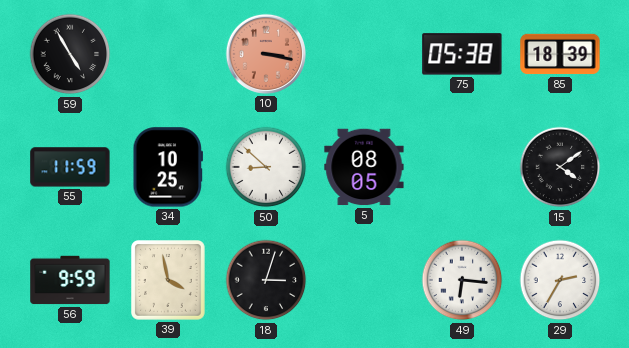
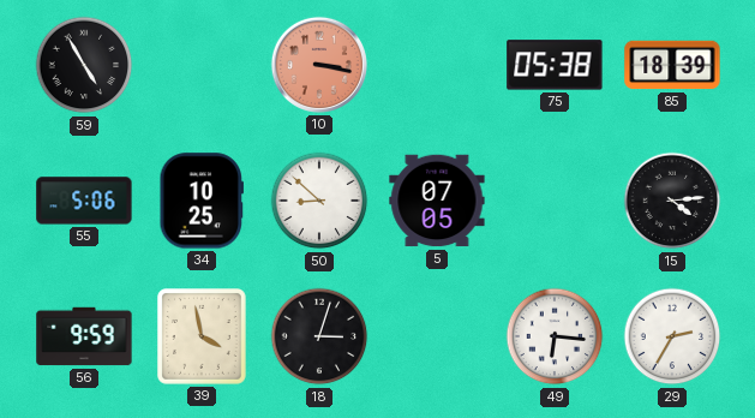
55: 11:59 -> 5:06 (84, 201)
5: 08:05 -> 07:05 (437, 201)
15: 4:09 -> 4:14 (672, 201)
